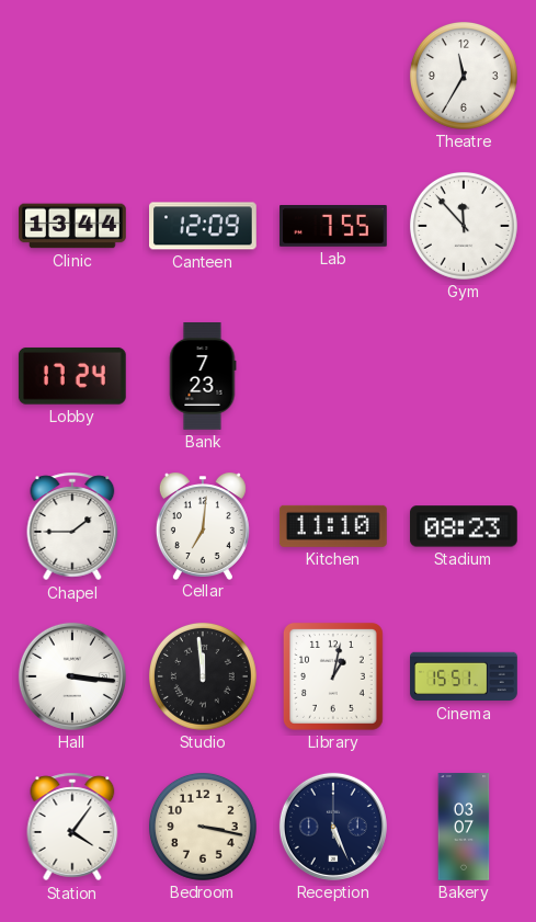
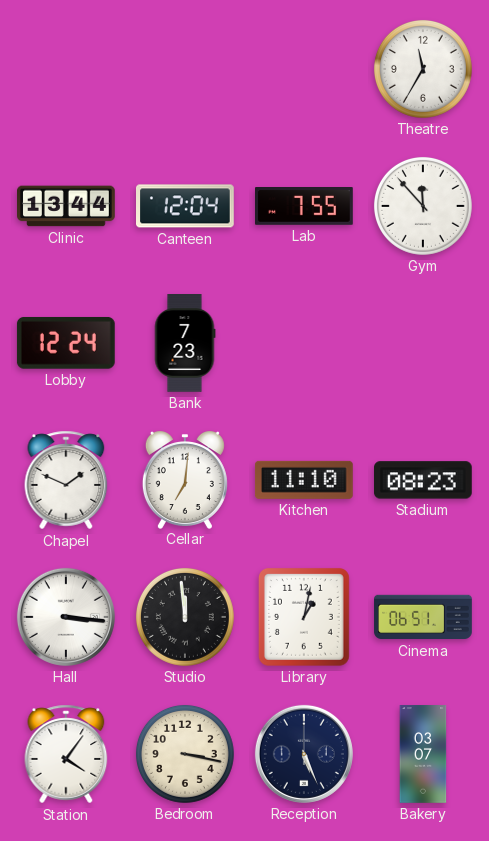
Canteen: 12:09 -> 12:04 (186, 206)
Lobby: 17:24 -> 12:24 (66, 343)
Chapel: 1:45 -> 1:49 (66, 480)
Cinema: 15:51 -> 06:51 (423, 617)
